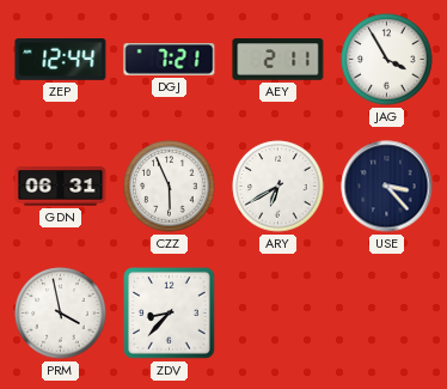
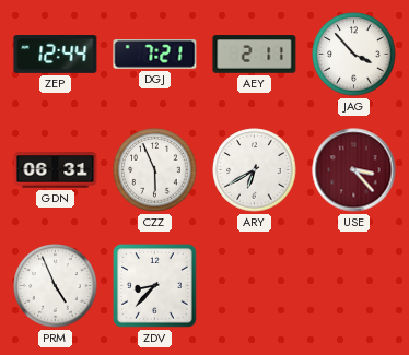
JAG: 3:55 -> 3:53 (354, 55)
USE dial: navy -> burgundy (354, 170)
PRM: 3:58 -> 4:56 (56, 286)
